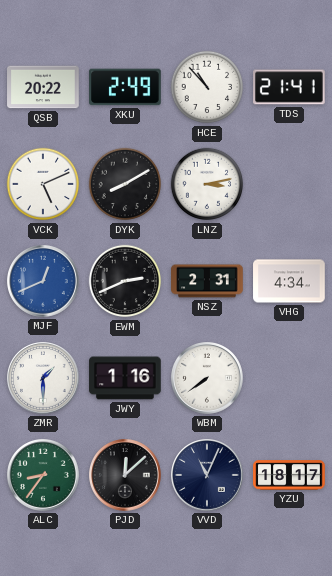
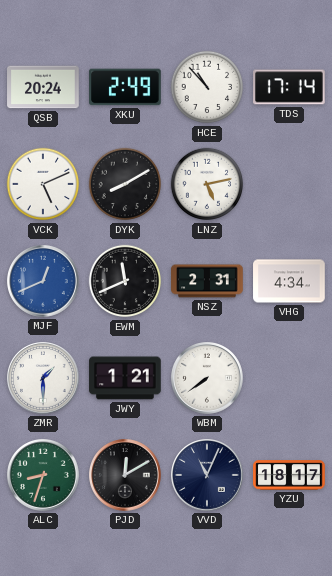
QSB: 20:22 -> 20:24 (43, 87)
TDS: 21:41 -> 17:14 (289, 87)
LNZ: 3:13 -> 5:13 (207, 184)
EWM: 2:41 -> 11:41 (125, 281)
JWY: 1:16 -> 1:21 (125, 378)
ALC: 8:36 -> 8:33 (44, 476)
PJD: 12:08 -> 12:10 (126, 476)
